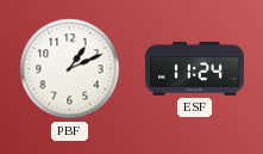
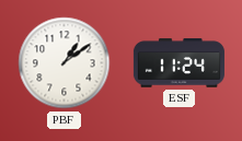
PBF: 1:11 -> 1:09 (65, 63)
